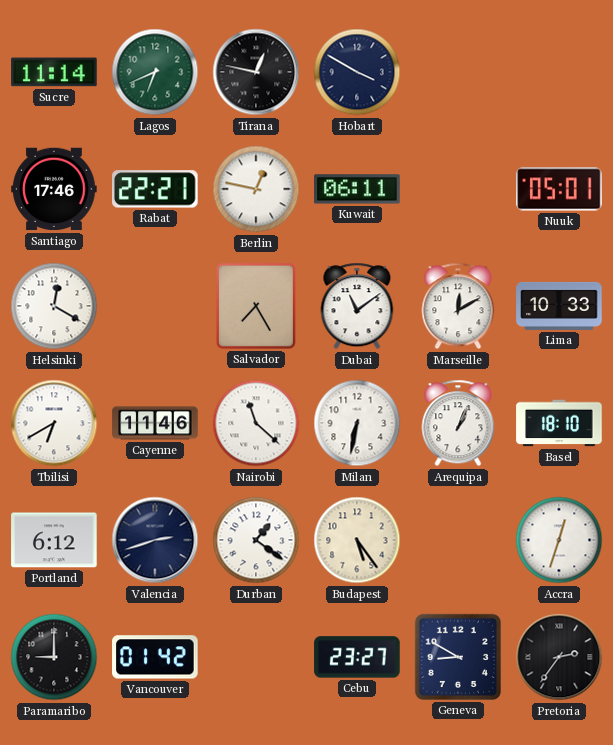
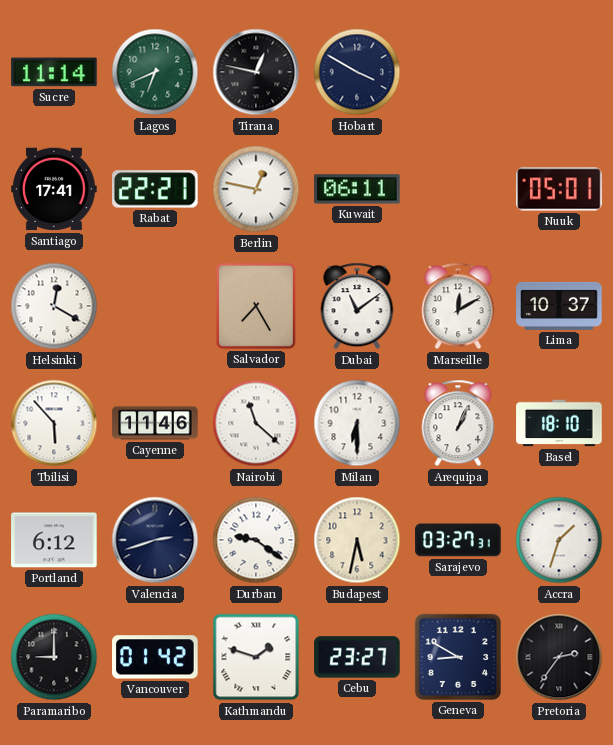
Santiago: 17:46 -> 17:41 (54, 189)
Lima: 10:33 -> 10:37 (559, 306)
Tbilisi: 6:40 -> 5:53 (54, 423)
Milan: 6:32 -> 6:30 (357, 423)
Durban: 1:21 -> 9:21 (256, 540)
Budapest: 5:24 -> 5:32 (357, 540)
Sarajevo: none -> 03:27 (458, 540)
Accra: 12:33 -> 1:33 (559, 540)
Kathmandu: none -> 1:48 (256, 657)
